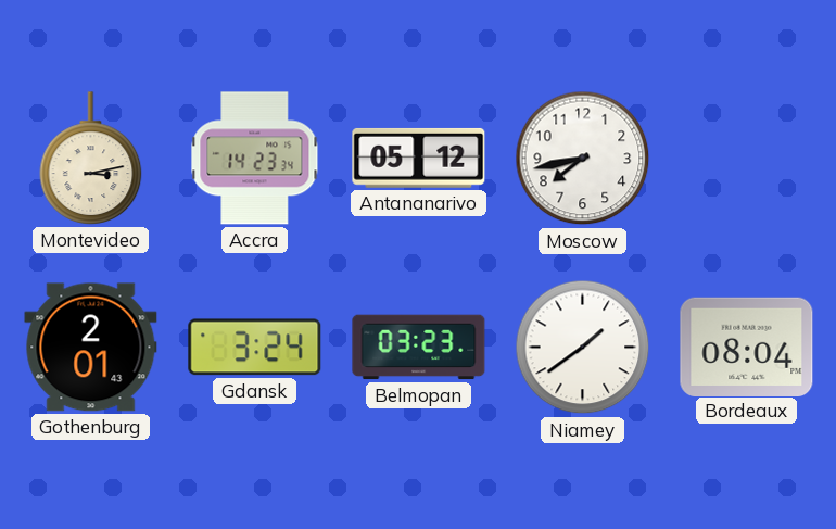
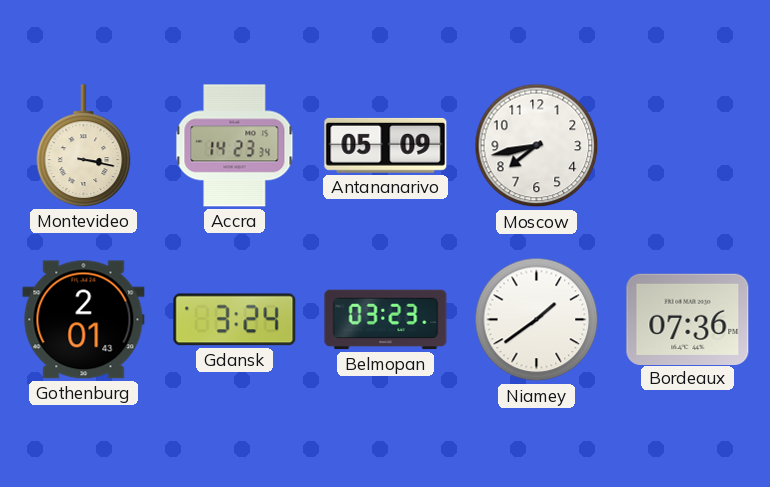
Montevideo: 3:13 -> 3:17 (84, 146)
Antananarivo: 05:12 -> 05:09 (386, 145)
Bordeaux: 08:04 -> 07:36 (688, 319)
